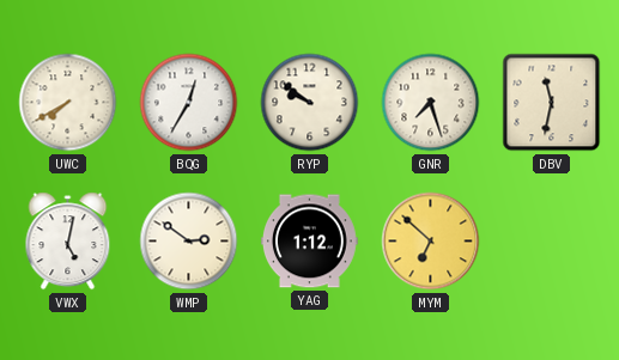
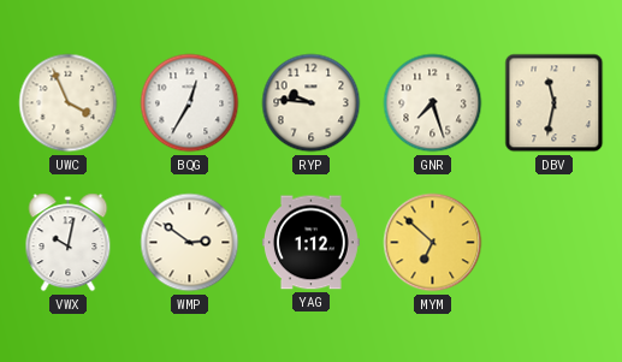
UWC: 7:40 -> 3:56 (69, 103)
RYP: 9:51 -> 9:46 (312, 103)
VWX: 5:02 -> 10:02 (69, 243)
